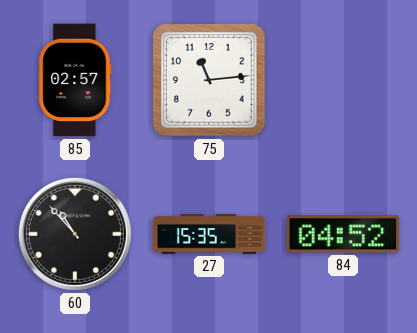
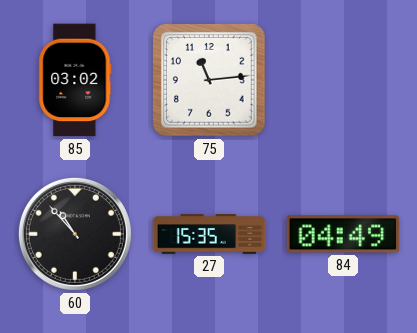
85: 02:57 -> 03:02 (75, 80)
84: 04:52 -> 04:49 (343, 234)
